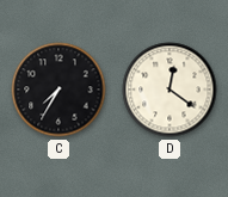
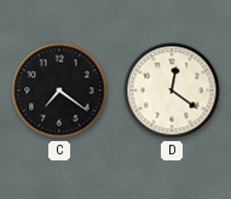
C: 7:35 -> 7:21 (59, 90)
